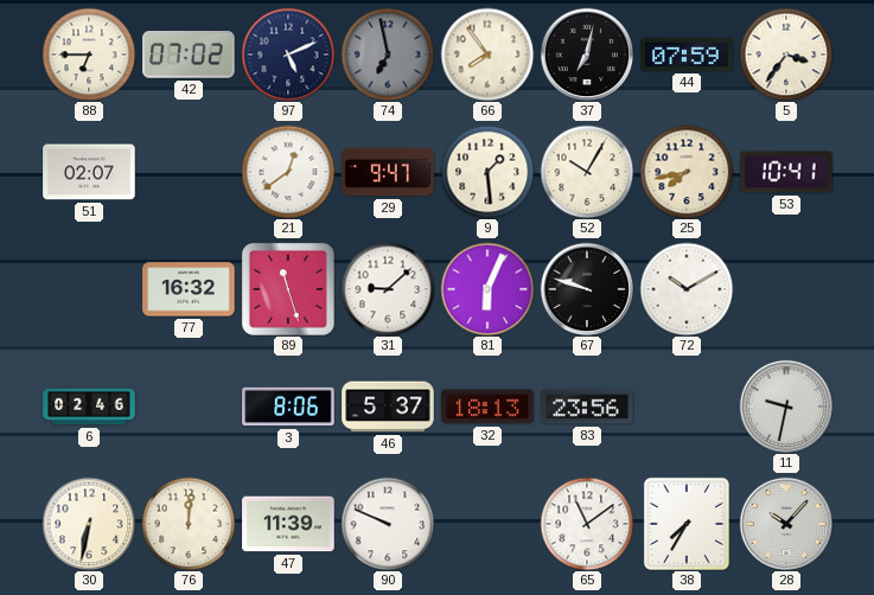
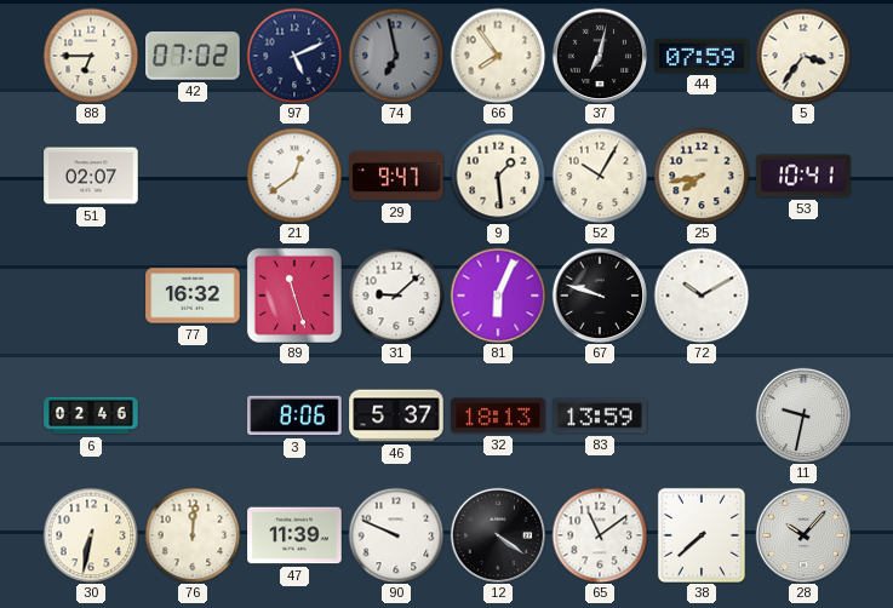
83: 23:56 -> 13:59 (600, 415)
12: none -> 4:21 (498, 535)
38: 7:35 -> 7:38 (702, 535)
